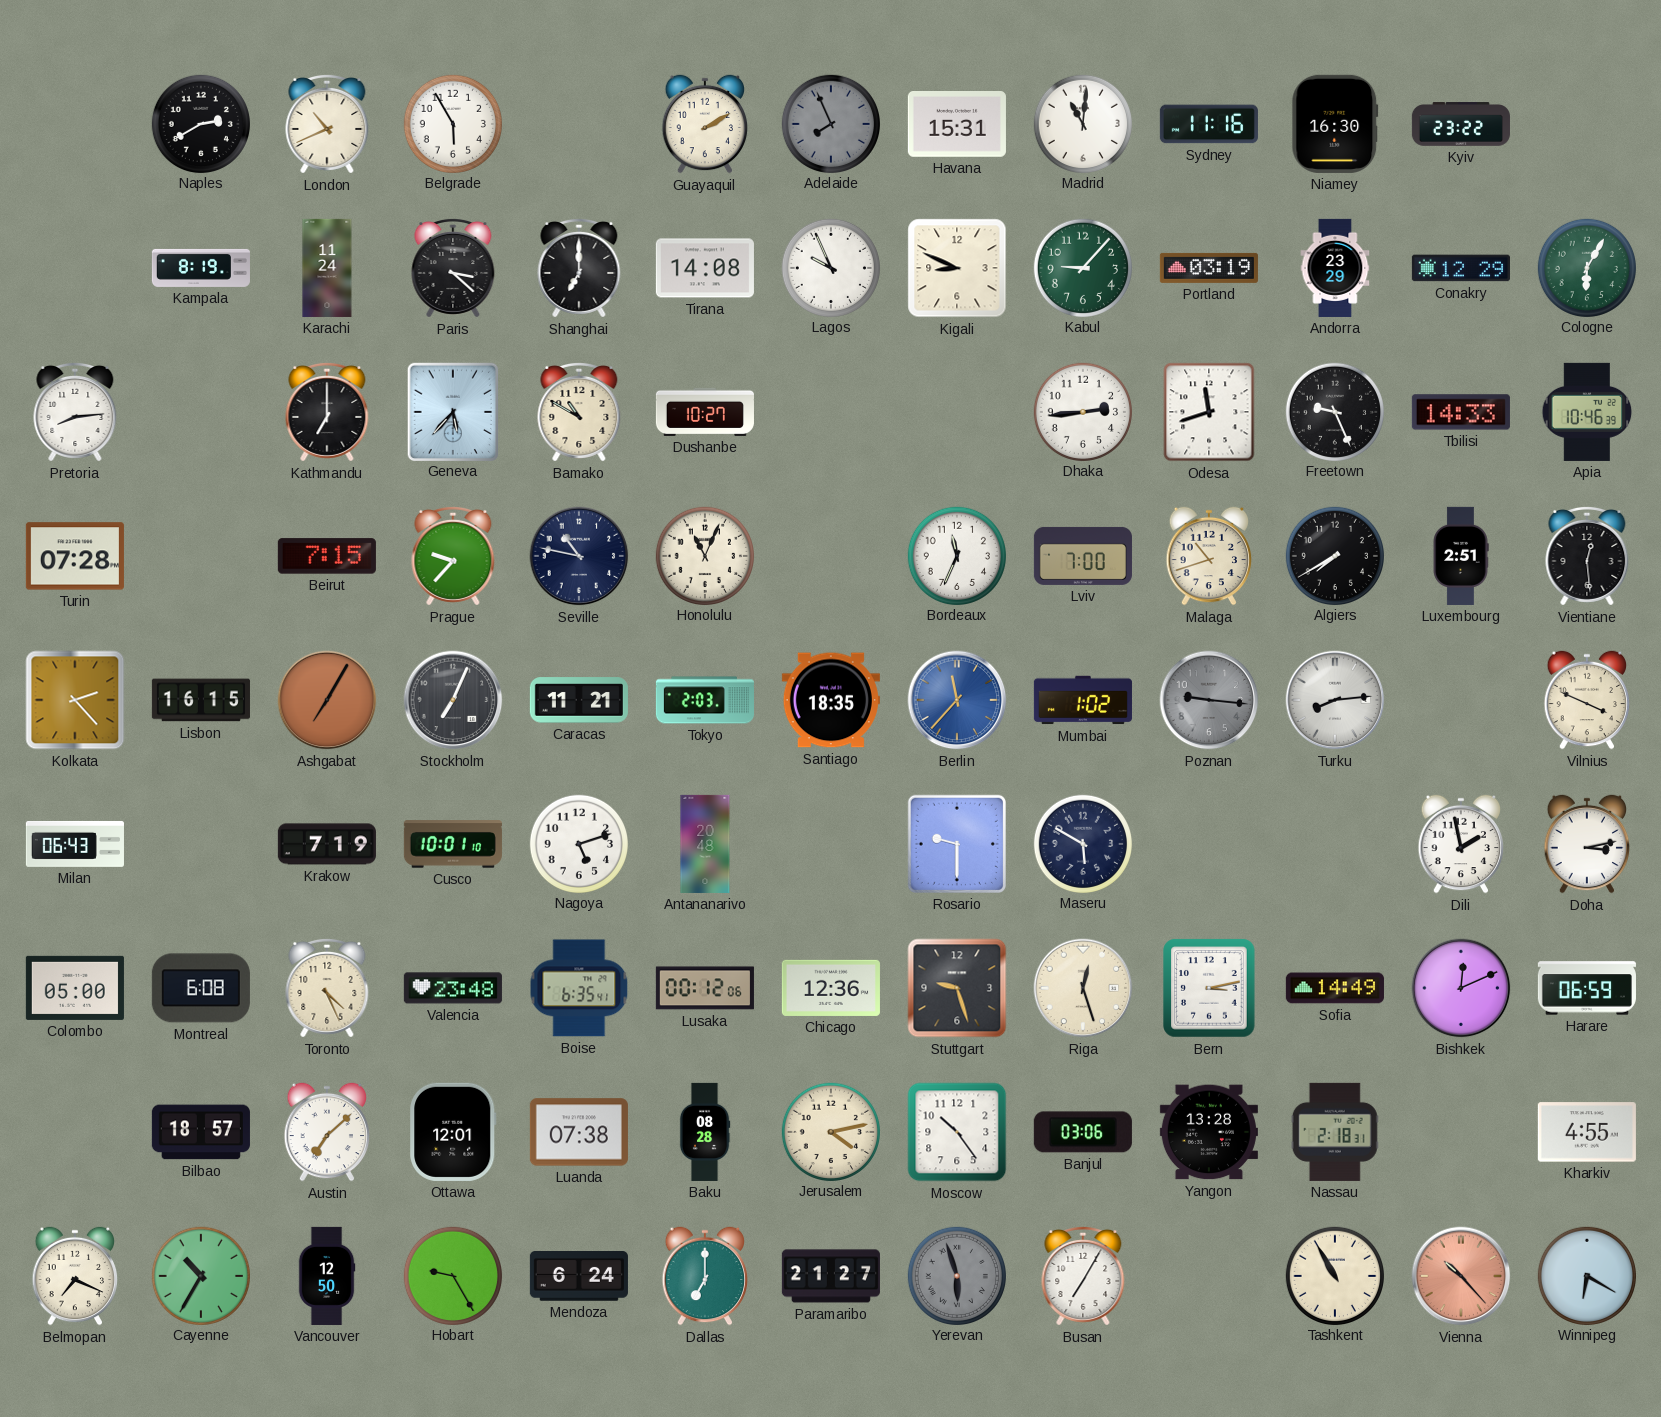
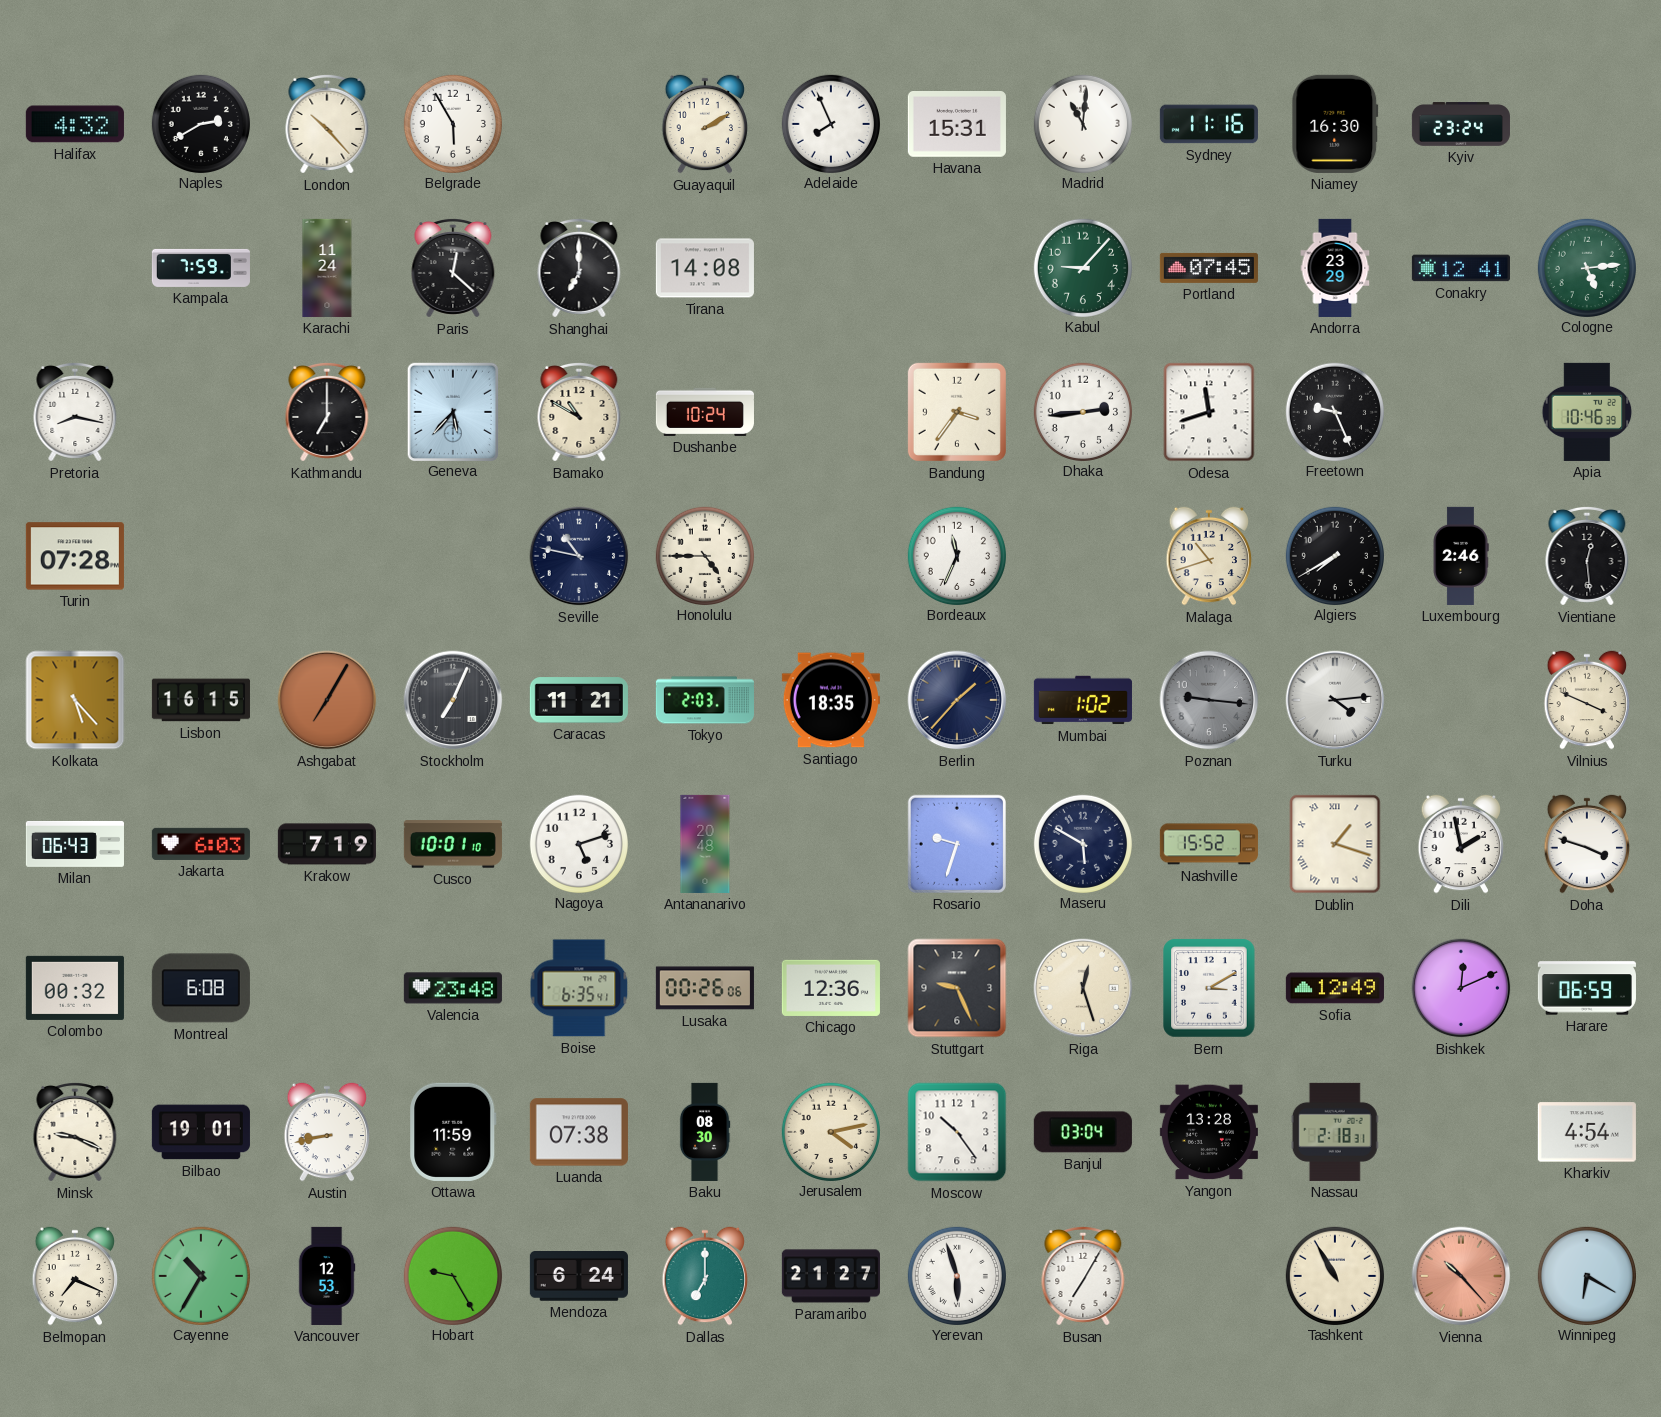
Halifax: none -> 4:32 (75, 124)
London: 10:41 -> 10:23 (327, 124)
Adelaide dial: grey -> white (830, 123)
Kyiv: 23:22 -> 23:24 (1461, 124)
Kampala: 8:19 -> 7:59 (201, 268)
Paris: 3:22 -> 12:22 (453, 268)
Lagos: 9:56 -> none (830, 267)
Kigali: 8:49 -> none (957, 268)
Portland: 03:19 -> 07:45 (1209, 268)
Conakry: 12:29 -> 12:41 (1461, 268)
Cologne: 6:05 -> 5:14 (1586, 267)
Pretoria: 8:14 -> 8:17 (75, 412)
Dushanbe: 10:27 -> 10:24 (705, 412)
Bandung: none -> 3:36 (957, 412)
Tbilisi: 14:33 -> none (1461, 412)
Beirut: 7:15 -> none (327, 556)
Prague: 9:37 -> none (453, 556)
Honolulu: 11:04 -> 4:45 (704, 555)
Lviv: 7:00 -> none (1083, 556)
Luxembourg: 2:51 -> 2:46 (1461, 556)
Kolkata: 2:23 -> 5:23 (75, 700)
Berlin: 11:37 -> 1:37 (957, 700)
Berlin dial: blue -> navy (957, 700)
Turku: 8:14 -> 4:14 (1335, 700)
Jakarta: none -> 6:03 (201, 844)
Rosario: 9:30 -> 9:33 (957, 844)
Nashville: none -> 15:52 (1209, 844)
Dublin: none -> 1:18 (1335, 844)
Doha: 3:13 -> 3:48 (1587, 844)
Colombo: 05:00 -> 00:32 (75, 988)
Toronto: 4:26 -> none (327, 988)
Lusaka: 00:12 -> 00:26 (705, 988)
Stuttgart: 9:27 -> 9:26 (957, 988)
Bern: 3:13 -> 3:10 (1209, 988)
Sofia: 14:49 -> 12:49 (1335, 988)
Minsk: none -> 9:19 (75, 1132)
Bilbao: 18:57 -> 19:01 (201, 1132)
Austin: 7:08 -> 8:43 (327, 1132)
Ottawa: 12:01 -> 11:59 (454, 1132)
Baku: 08:28 -> 08:30 (705, 1132)
Banjul: 03:06 -> 03:04 (1083, 1132)
Kharkiv: 4:55 -> 4:54 (1587, 1132)
Vancouver: 12:50 -> 12:53 (327, 1276)
Yerevan dial: grey -> white (956, 1275)
